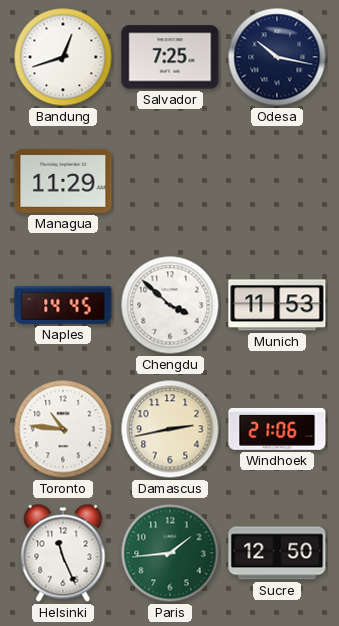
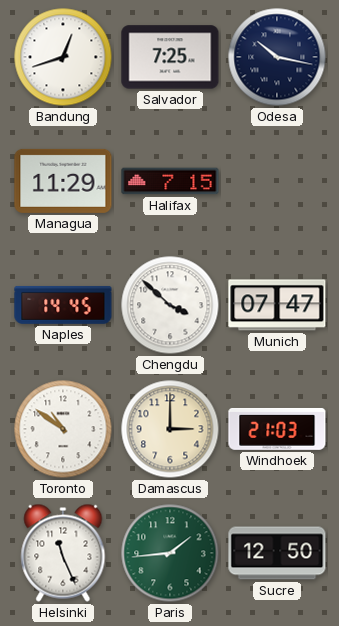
Halifax: none -> 7:15 (170, 181)
Munich: 11:53 -> 07:47 (277, 305)
Toronto: 10:46 -> 10:51 (63, 429)
Damascus: 2:43 -> 3:00 (170, 429)
Windhoek: 21:06 -> 21:03 (277, 429)
